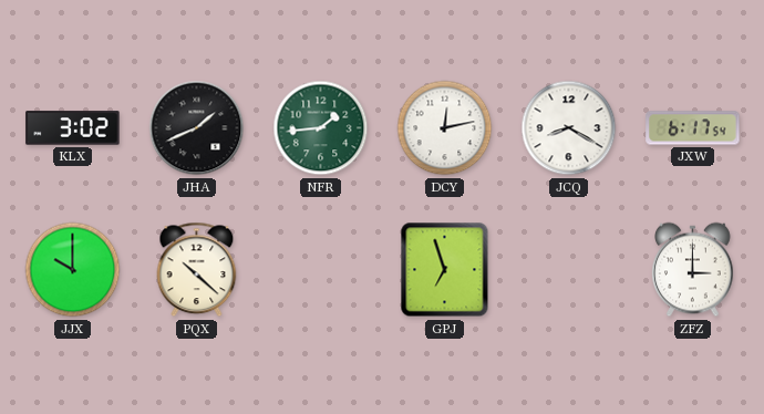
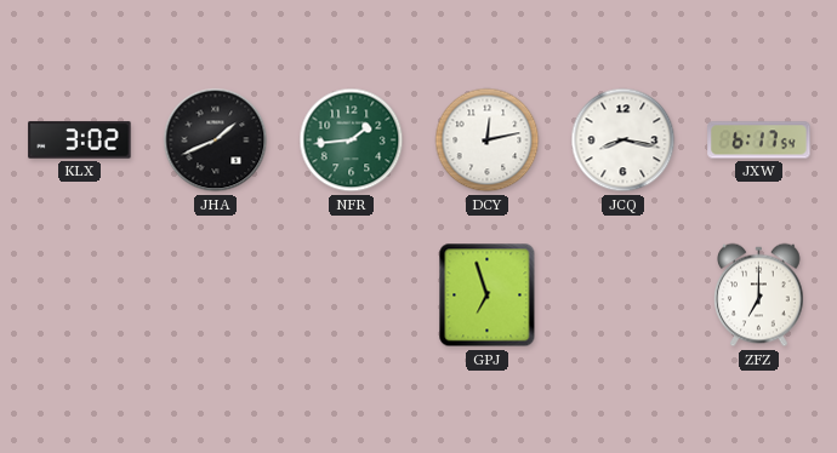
JCQ: 8:20 -> 8:17 (624, 141)
JJX: 10:00 -> none (73, 270)
PQX: 10:22 -> none (197, 270)
ZFZ: 3:00 -> 7:00 (759, 296)
